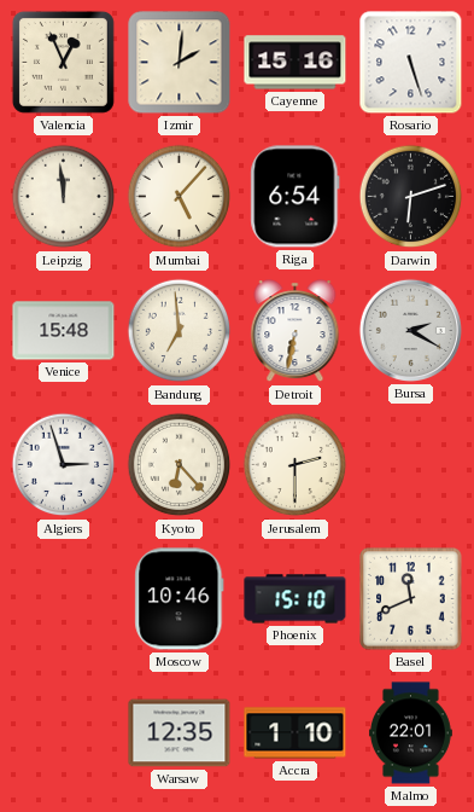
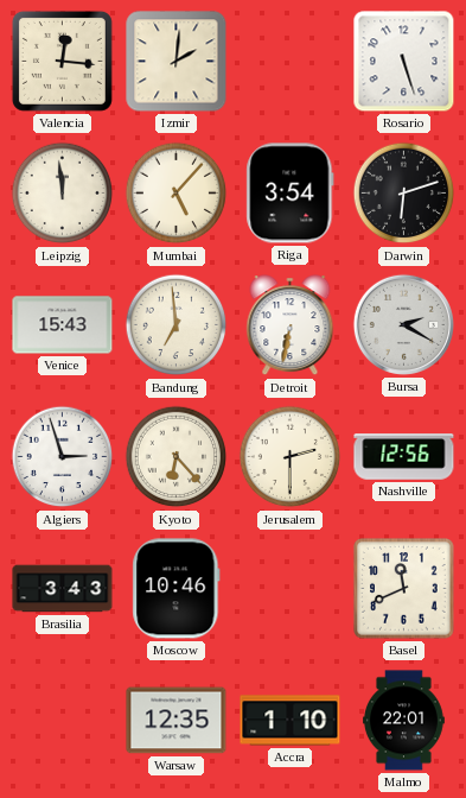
Valencia: 12:56 -> 12:16 (62, 61)
Cayenne: 15:16 -> none (295, 63)
Riga: 6:54 -> 3:54 (291, 194)
Venice: 15:48 -> 15:43 (63, 325)
Nashville: none -> 12:56 (404, 457)
Brasilia: none -> 3:43 (63, 589)
Phoenix: 15:10 -> none (295, 599)
